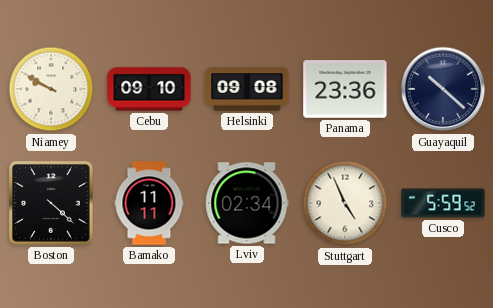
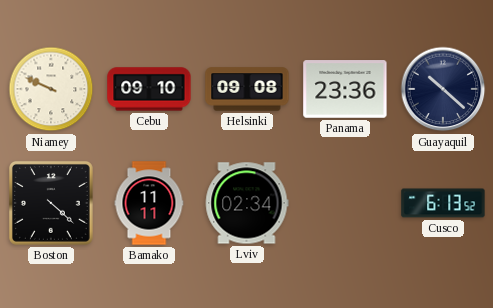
Niamey: 9:50 -> 9:49 (51, 89)
Stuttgart: 4:56 -> none (345, 203)
Cusco: 5:59 -> 6:13 (443, 203)
